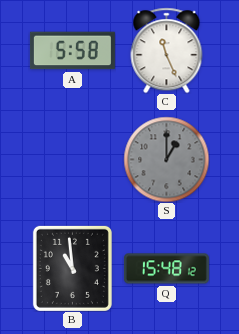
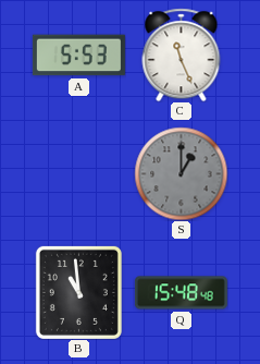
A: 5:58 -> 5:53 (78, 56)
Q: 15:48:12 -> 15:48:48 (181, 293)
